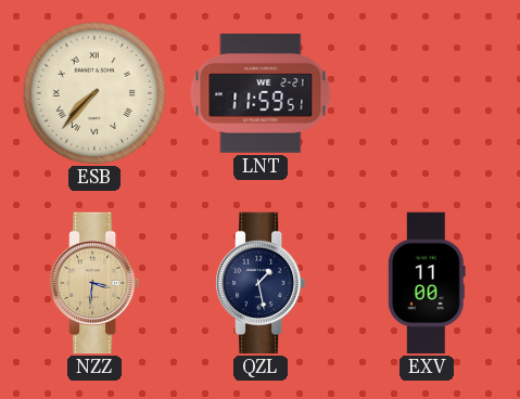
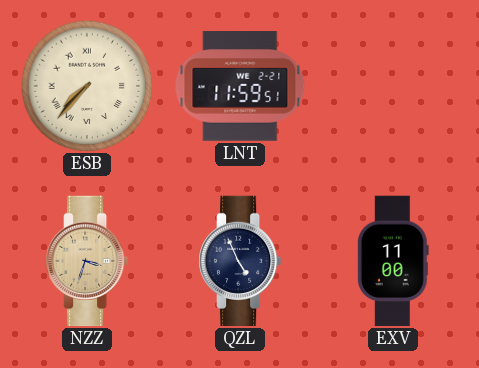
NZZ: 3:31 -> 3:33 (87, 261)
QZL: 1:28 -> 4:56 (240, 261)
